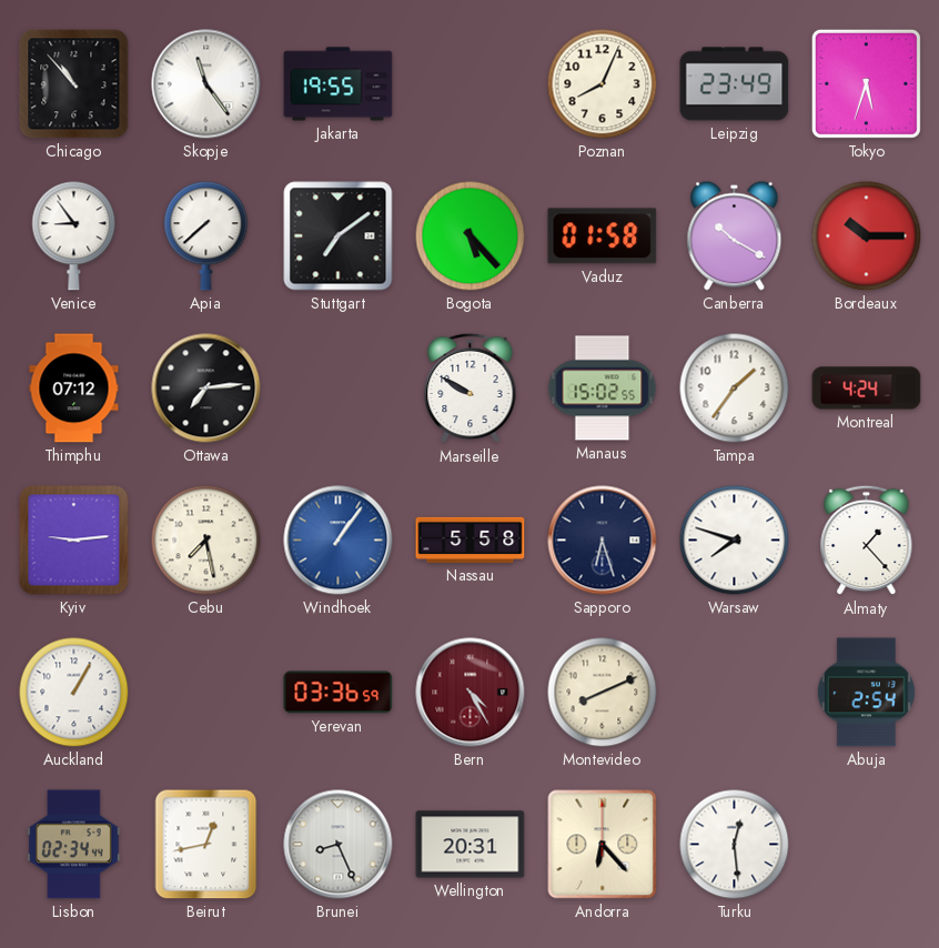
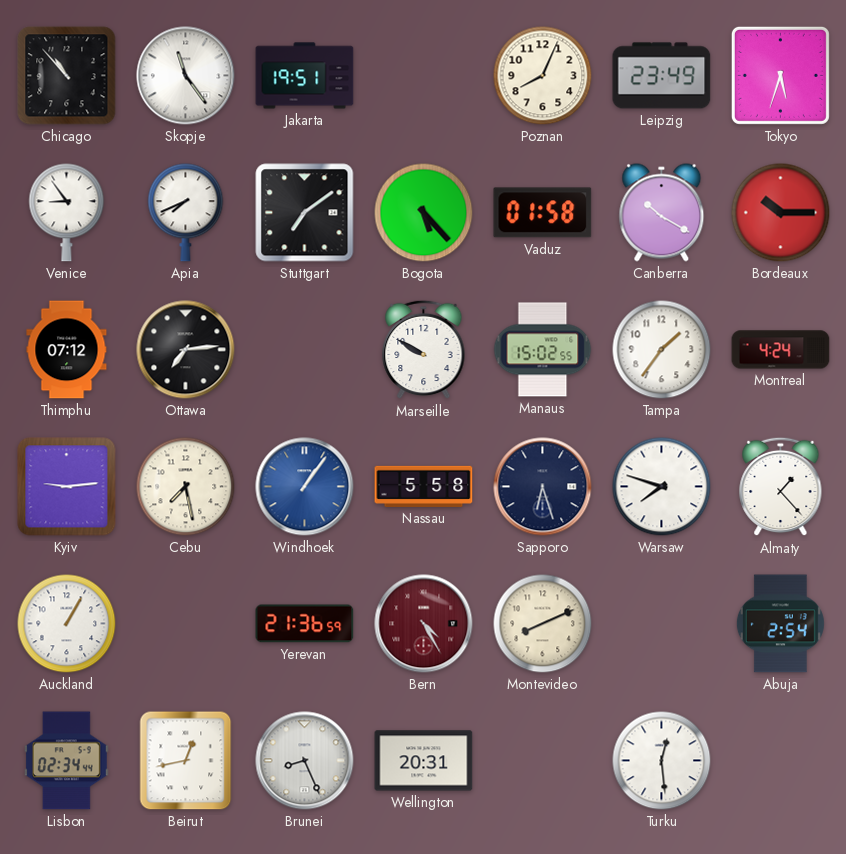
Jakarta: 19:55 -> 19:51 (305, 76)
Apia: 7:38 -> 7:41 (186, 213)
Yerevan: 03:36 -> 21:36 (305, 624)
Andorra: 6:23 -> none (603, 845)
